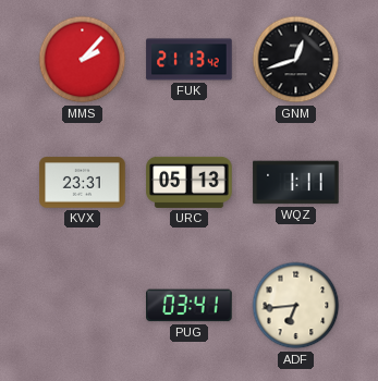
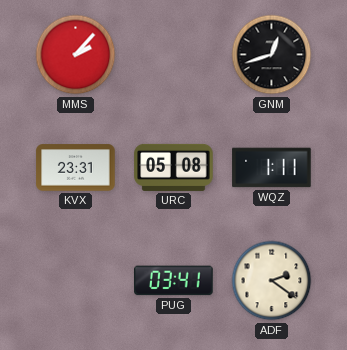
FUK: 21:13 -> none (190, 60)
URC: 05:13 -> 05:08 (174, 167)
ADF: 6:44 -> 2:21 (272, 281)
